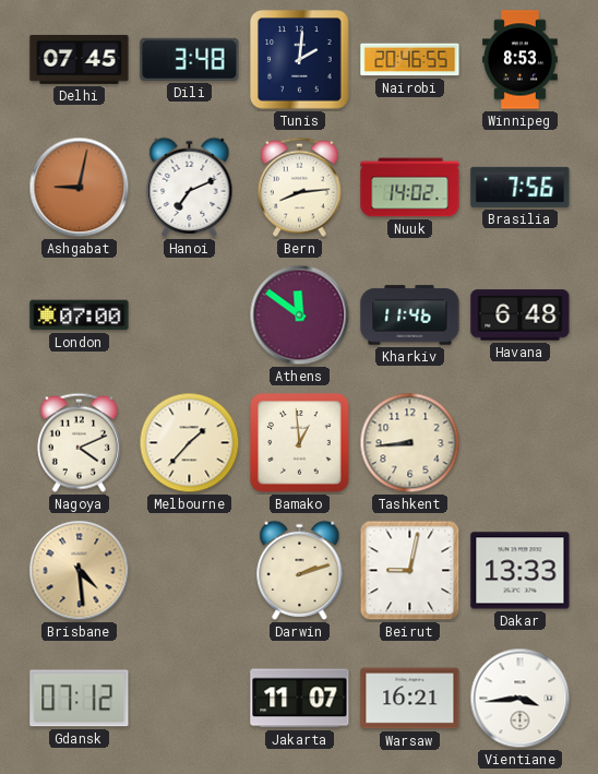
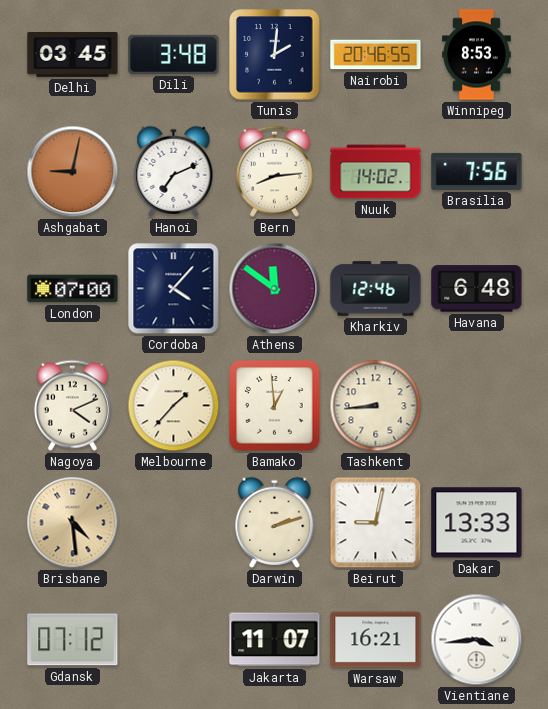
Delhi: 07:45 -> 03:45 (73, 54)
Cordoba: none -> 4:07 (174, 289)
Kharkiv: 11:46 -> 12:46 (376, 289)
